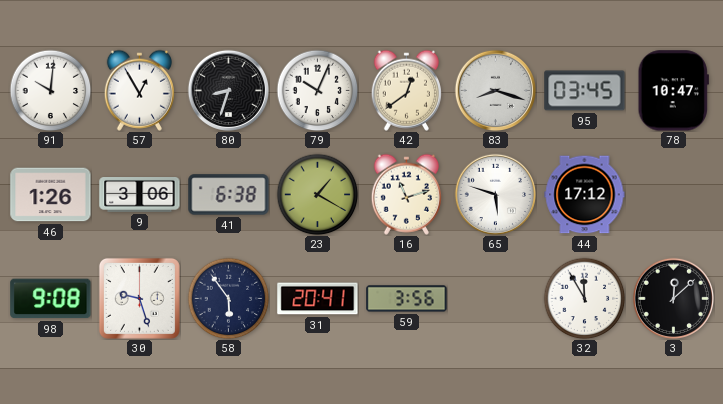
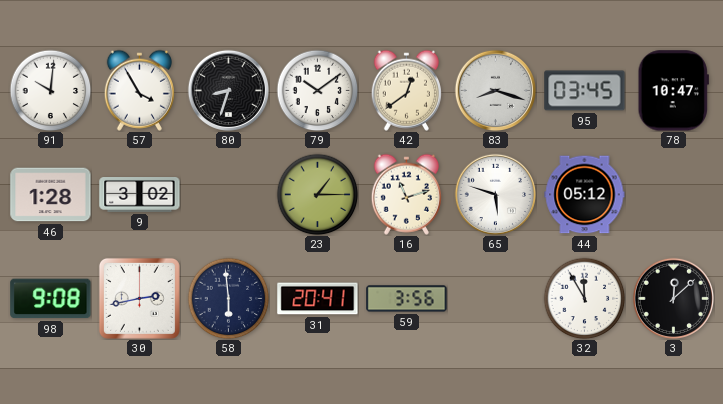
57: 12:55 -> 3:55 (139, 90)
79: 10:04 -> 10:09 (317, 90)
46: 1:26 -> 1:28 (51, 195)
9: 3:06 -> 3:02 (140, 195)
41: 6:38 -> none (229, 195)
23: 1:20 -> 1:15 (317, 194)
44: 17:12 -> 05:12 (585, 195)
30: 9:27 -> 2:43 (139, 298)
58: 5:54 -> 5:59 (228, 298)
